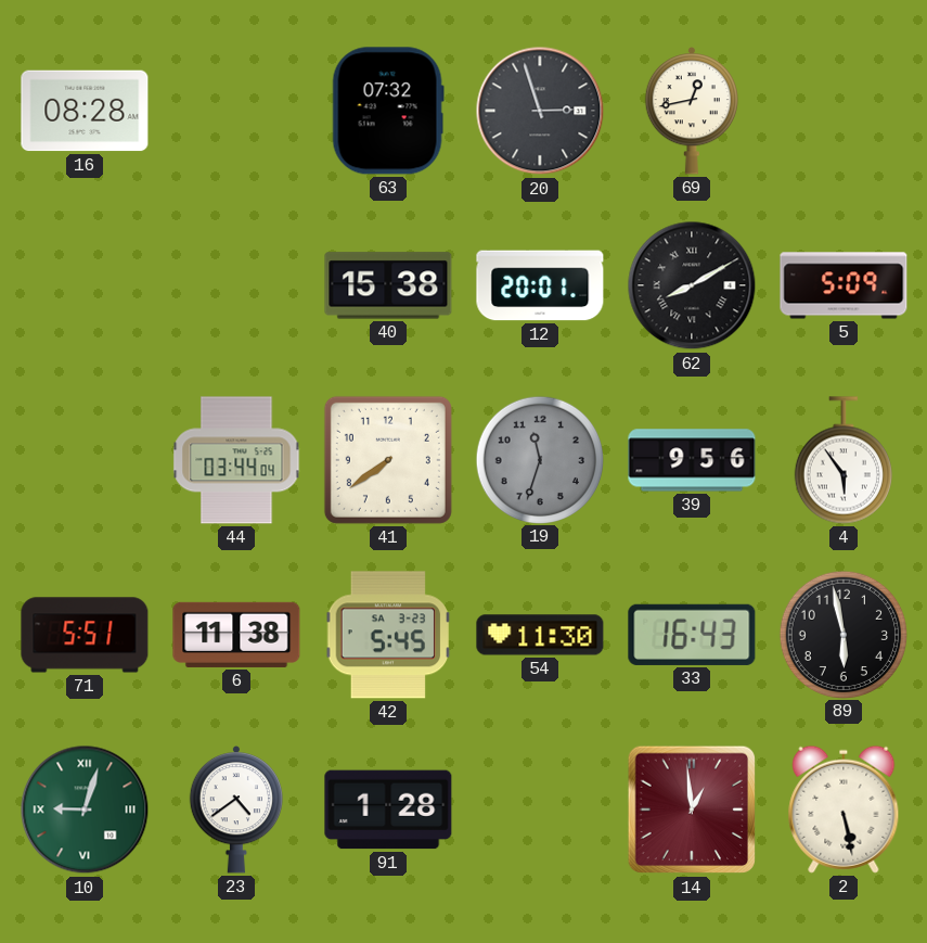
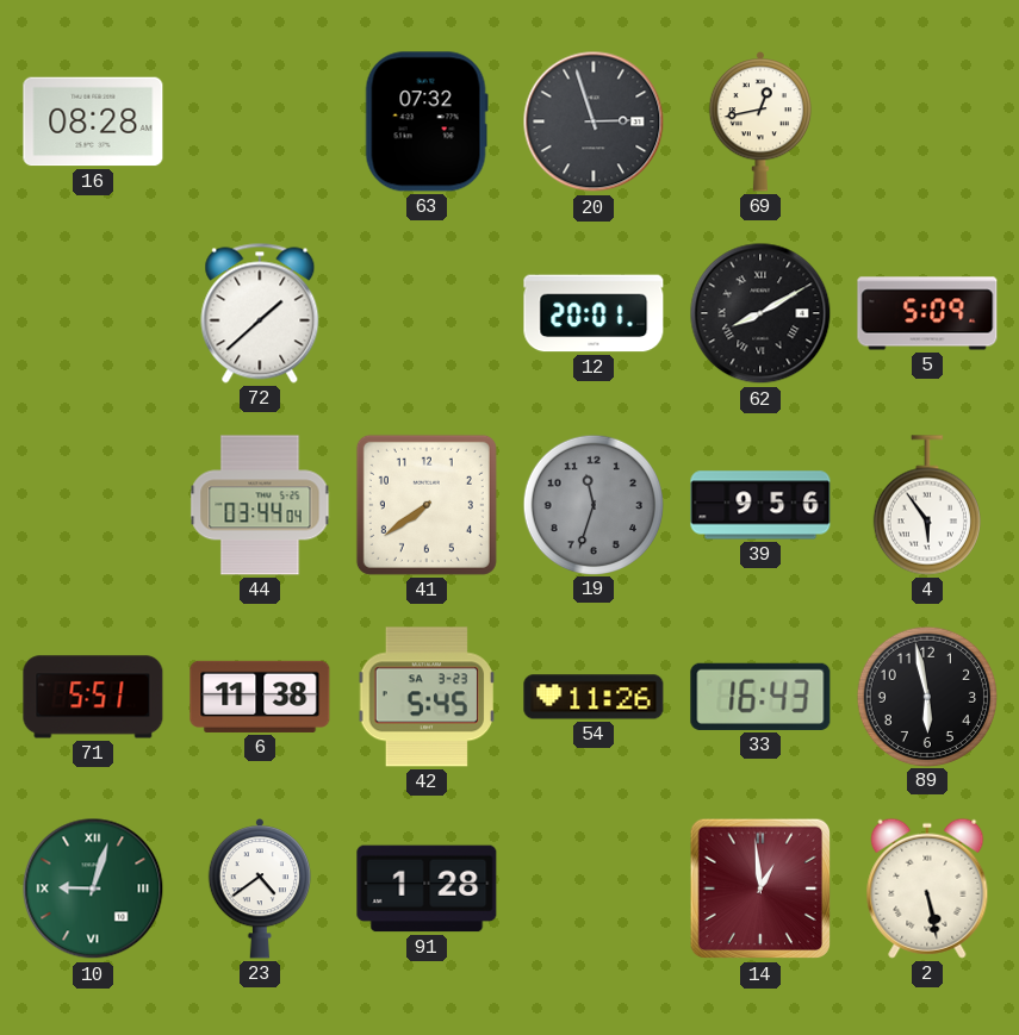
72: none -> 1:38 (260, 313)
40: 15:38 -> none (388, 285)
54: 11:30 -> 11:26 (594, 697)
